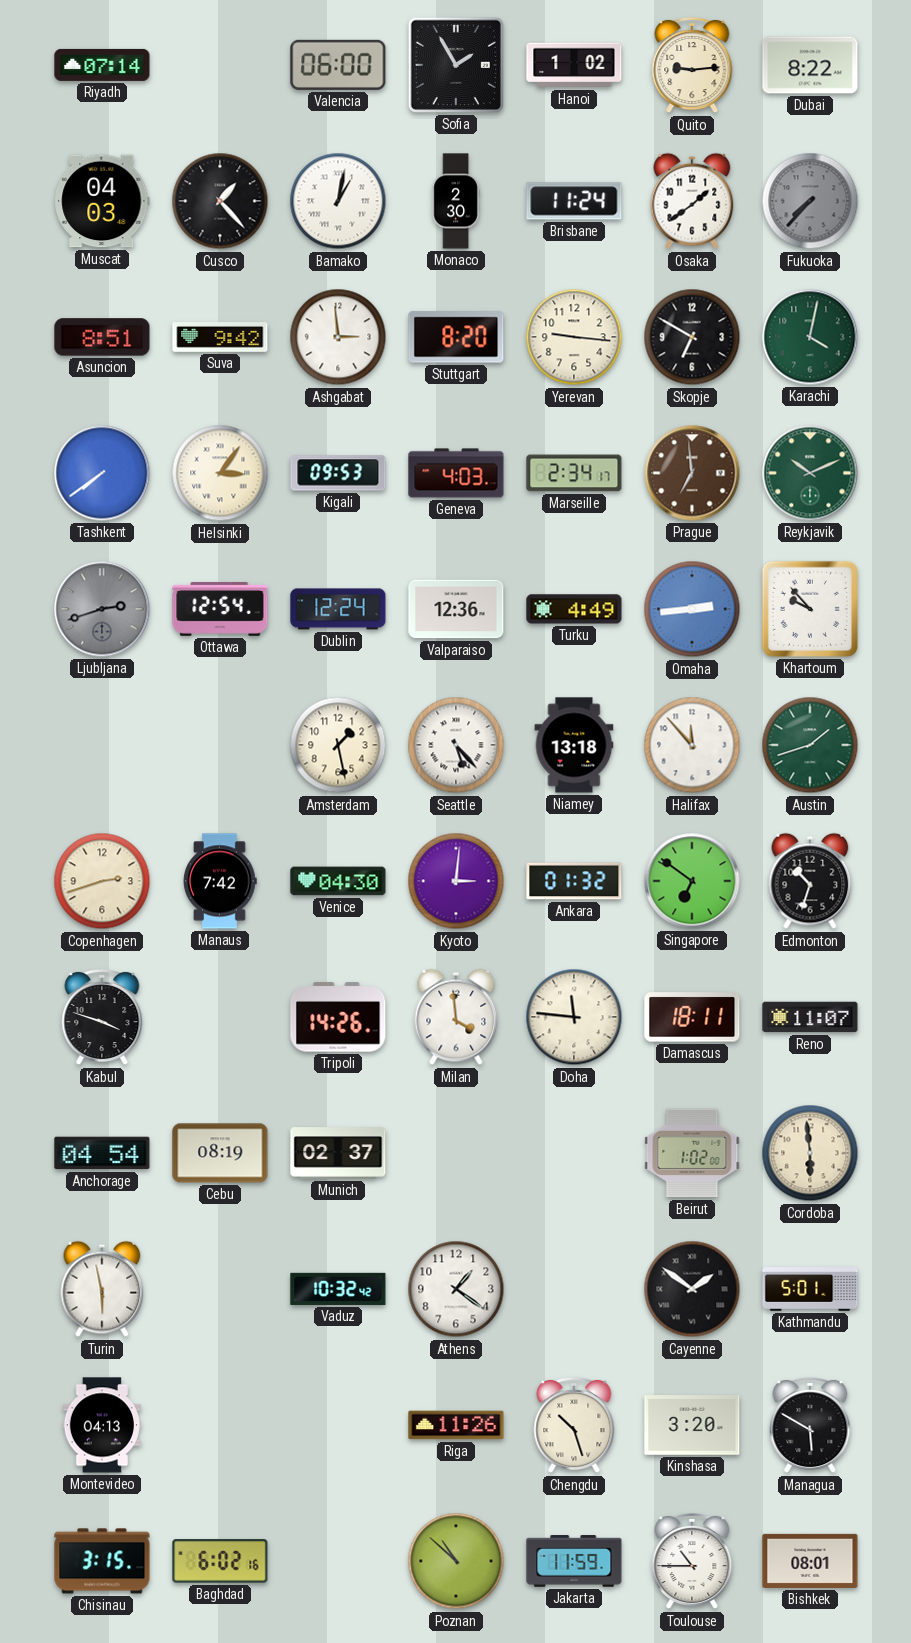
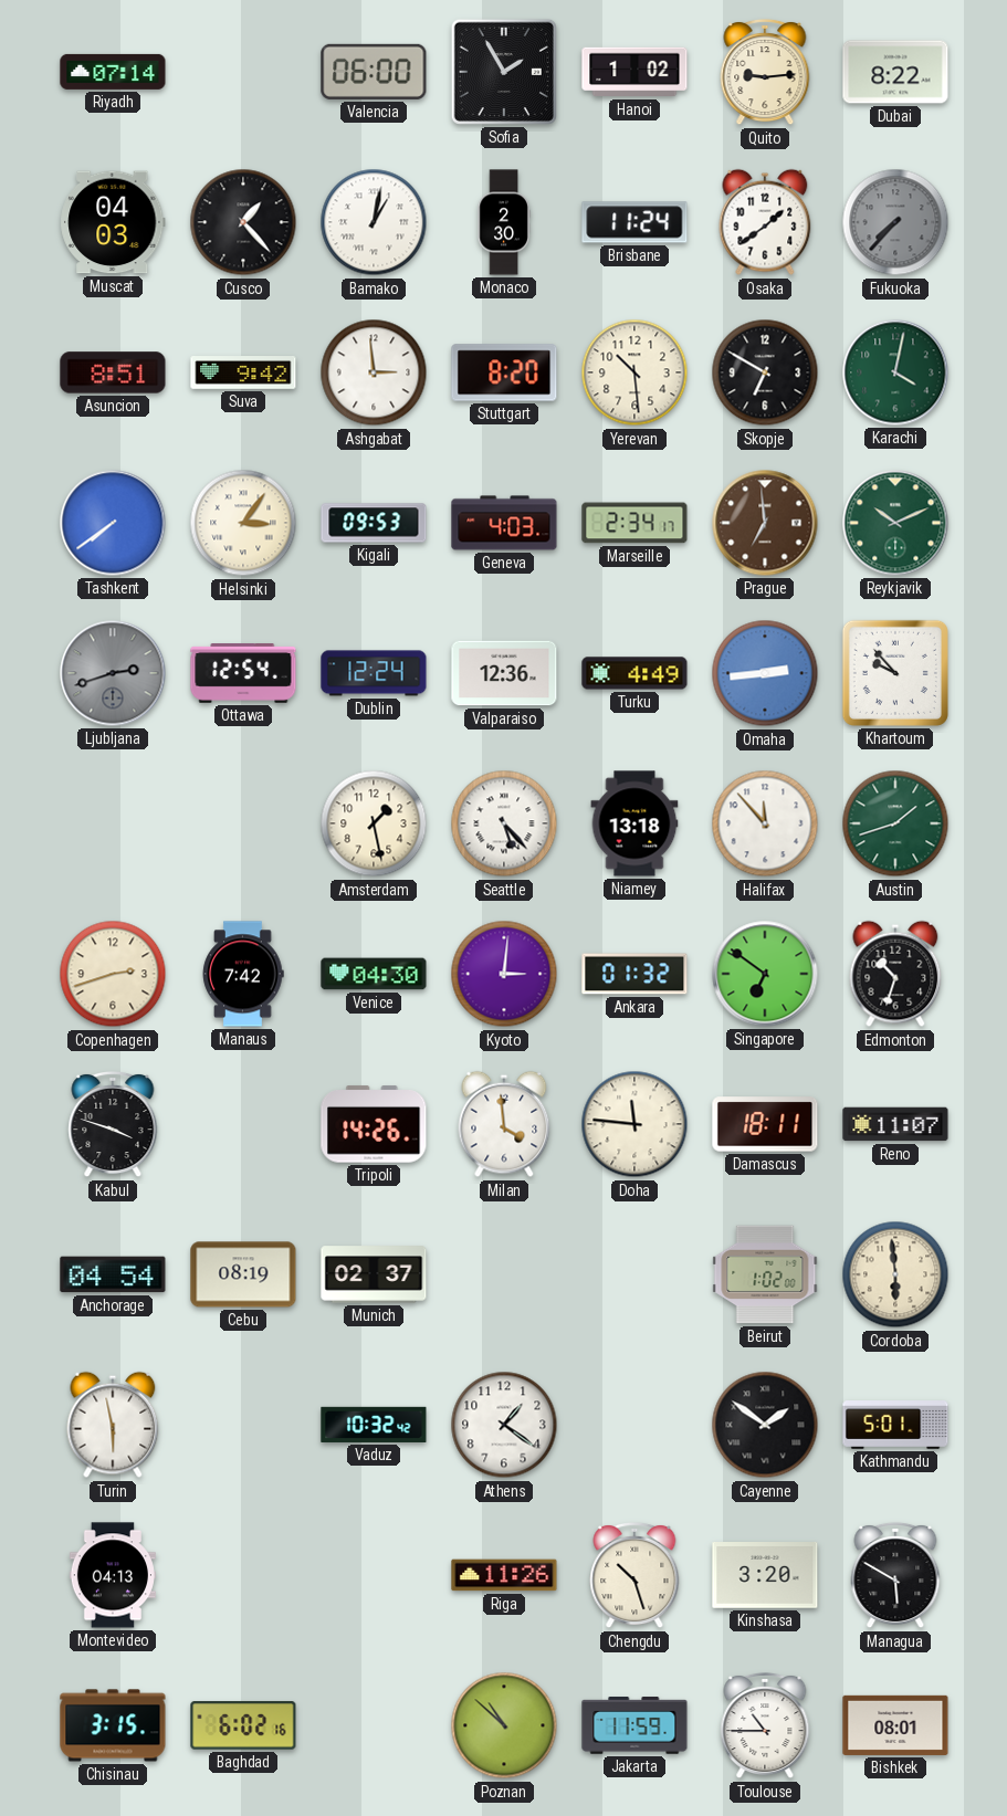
Yerevan: 9:16 -> 10:29 (634, 372)
